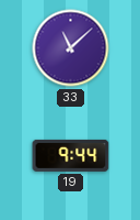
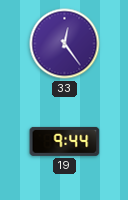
33: 11:08 -> 12:24 (65, 44)
